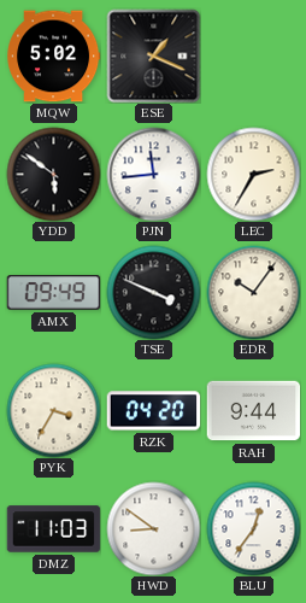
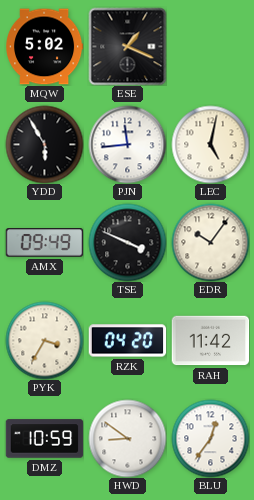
YDD: 5:51 -> 5:55 (44, 144)
LEC: 2:35 -> 5:02 (210, 144)
RAH: 9:44 -> 11:42 (210, 341)
DMZ: 11:03 -> 10:59 (44, 439)
